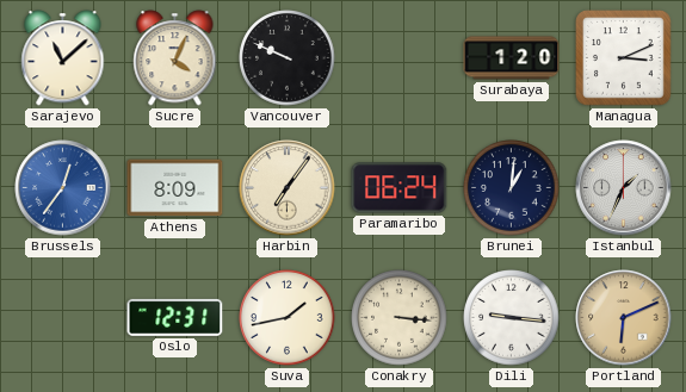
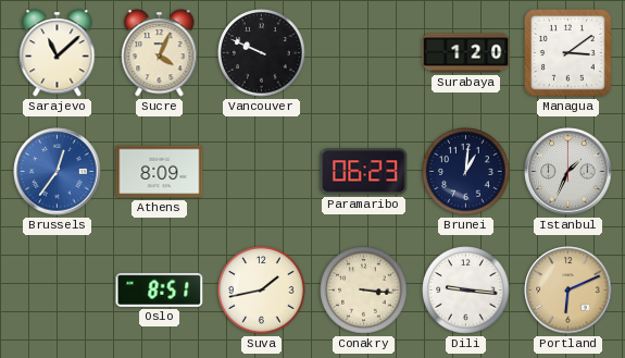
Managua: 3:11 -> 3:09 (568, 53)
Harbin: 7:06 -> none (288, 188)
Paramaribo: 06:24 -> 06:23 (364, 172)
Oslo: 12:31 -> 8:51 (160, 289)
